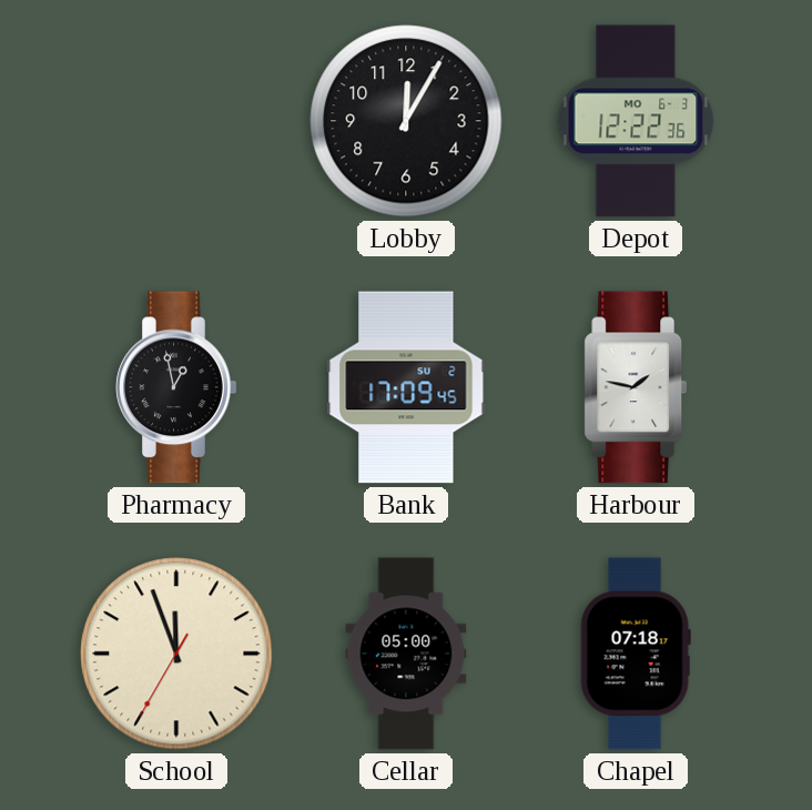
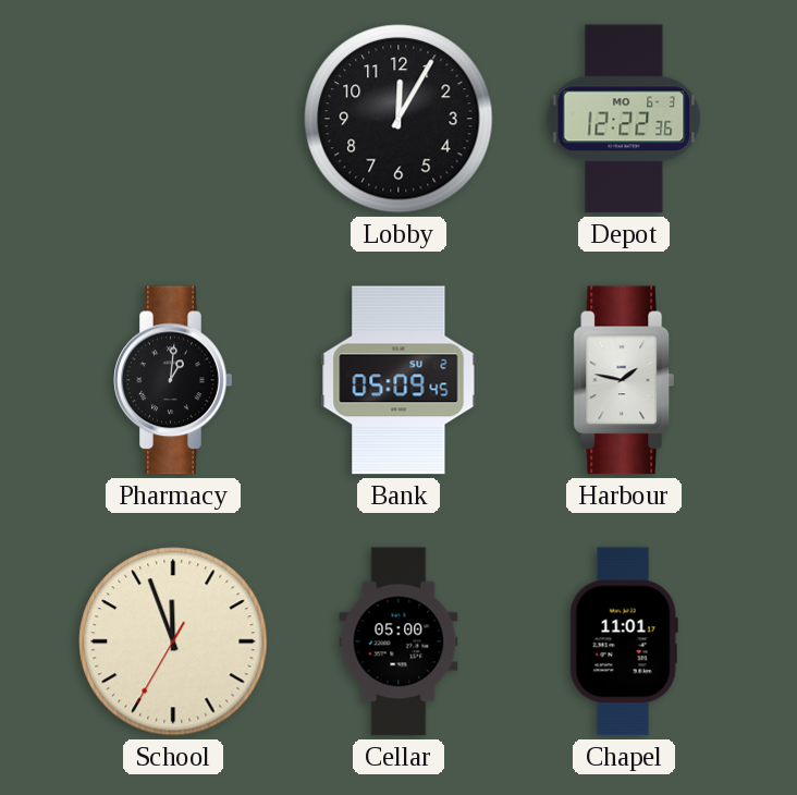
Pharmacy: 12:58 -> 1:01 (173, 380)
Bank: 17:09 -> 05:09 (398, 380)
Chapel: 07:18 -> 11:01 (624, 641)
